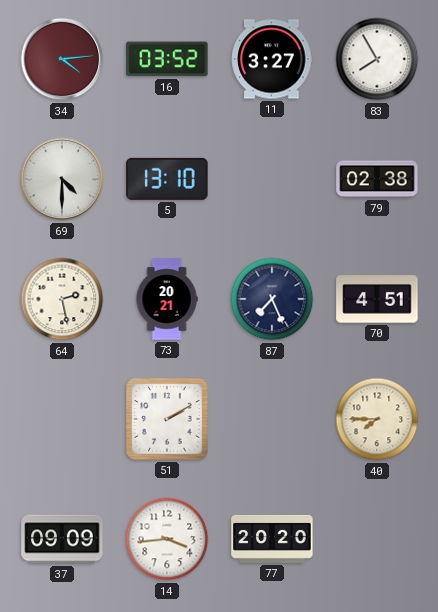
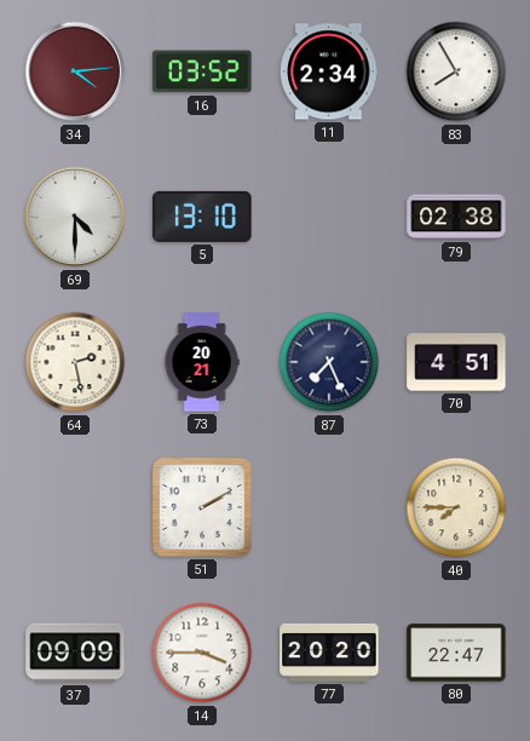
11: 3:27 -> 2:34 (329, 71)
14: 3:44 -> 3:45 (202, 653)
80: none -> 22:47 (456, 653)
